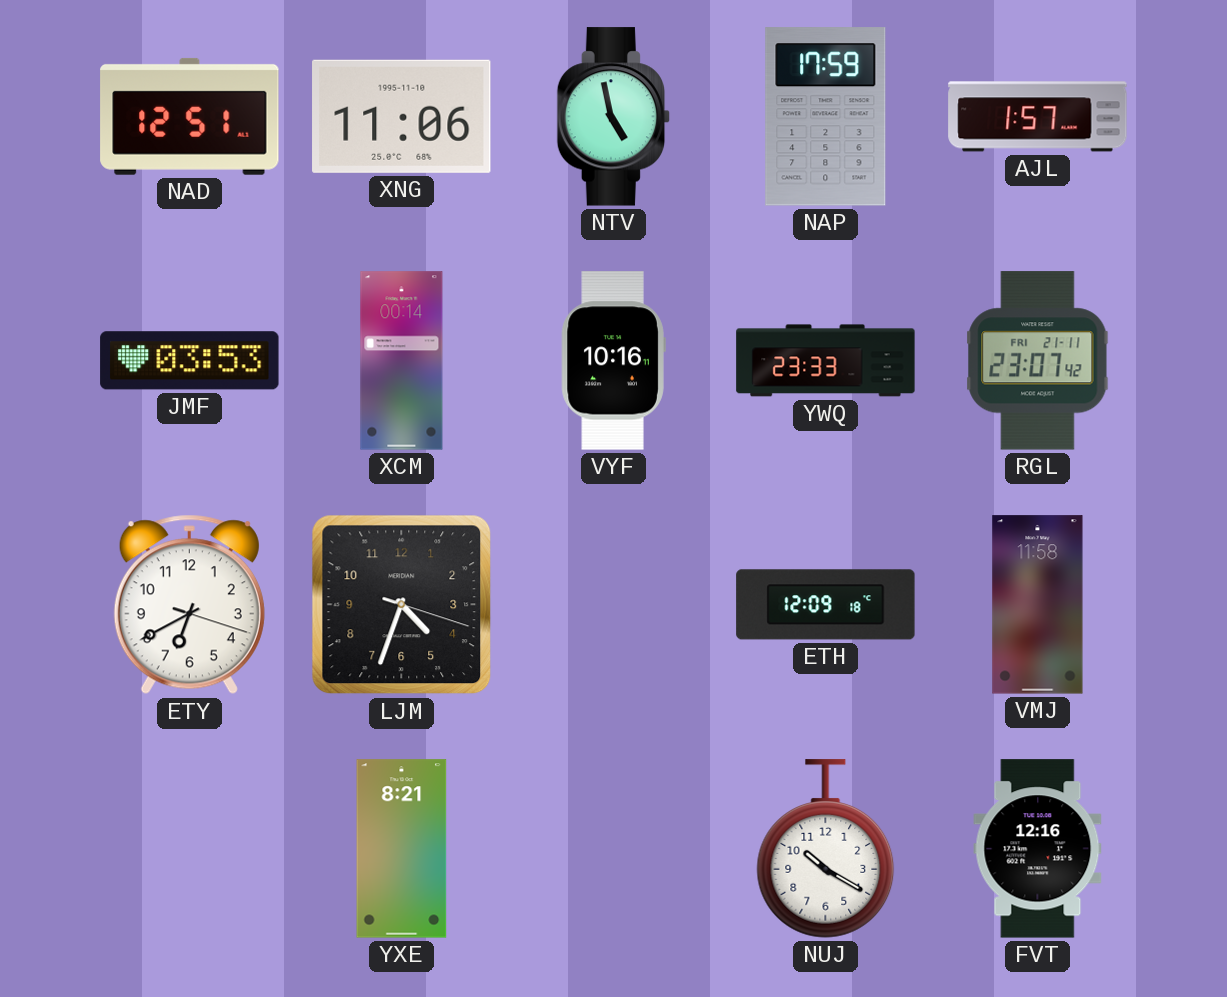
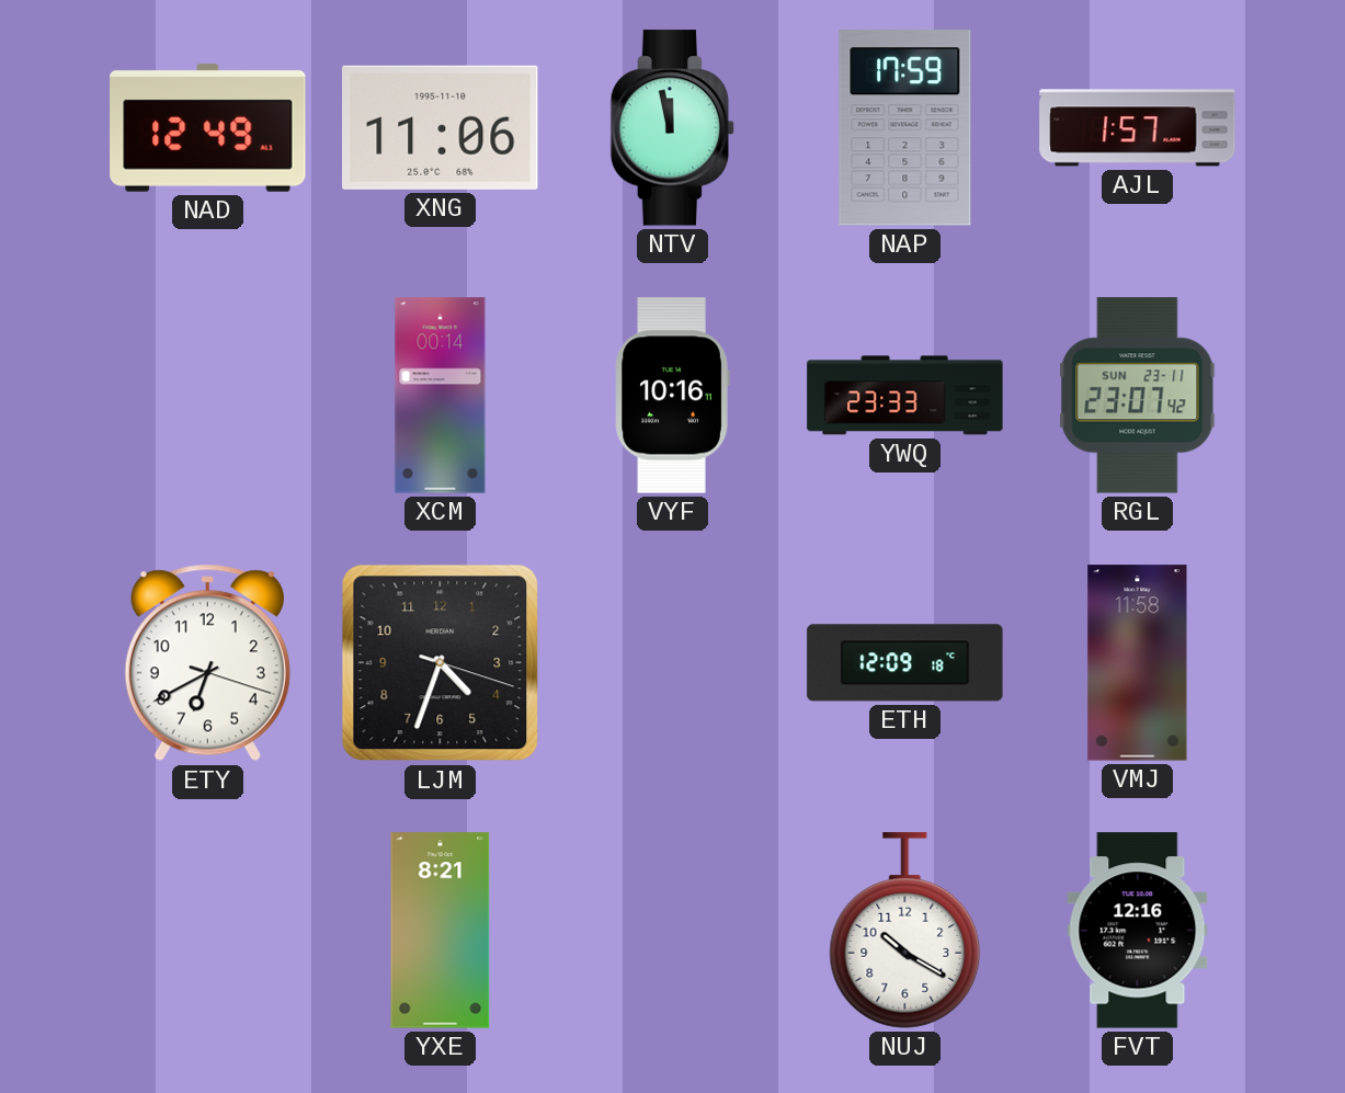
NAD: 12:51 -> 12:49 (208, 127)
NTV: 4:58 -> 11:58 (673, 128)
JMF: 03:53 -> none (190, 361)
RGL date: FRI 21-11 -> SUN 23-11 (1138, 396)
